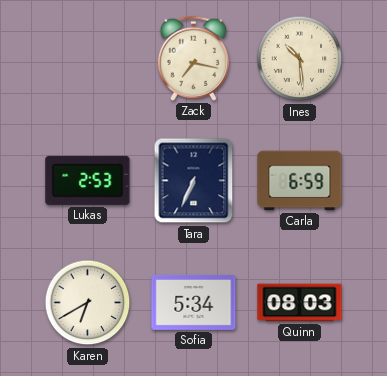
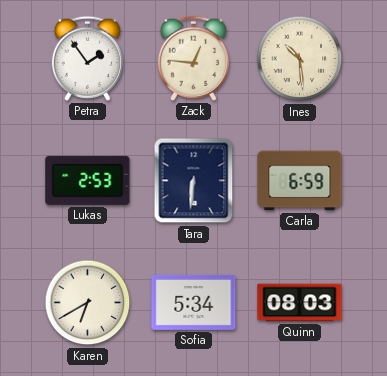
Petra: none -> 1:54 (87, 58)
Zack: 7:17 -> 12:46 (193, 58)
Tara: 6:34 -> 6:31 (194, 181)
